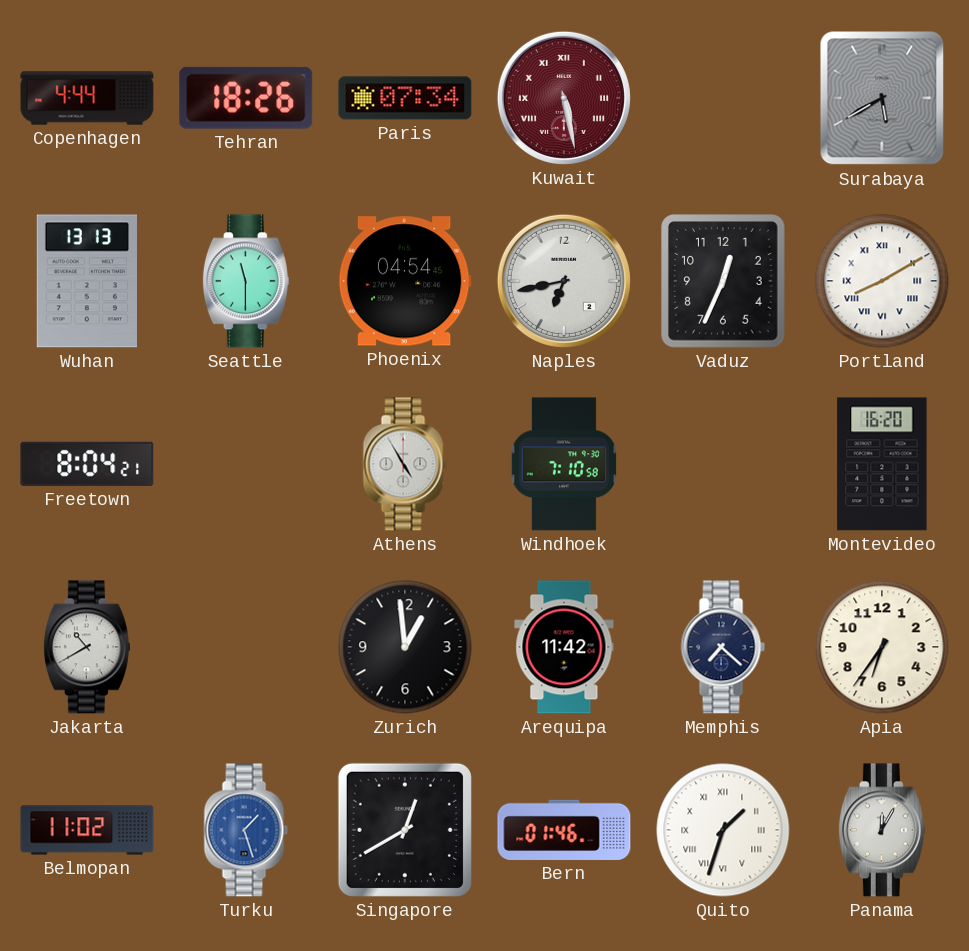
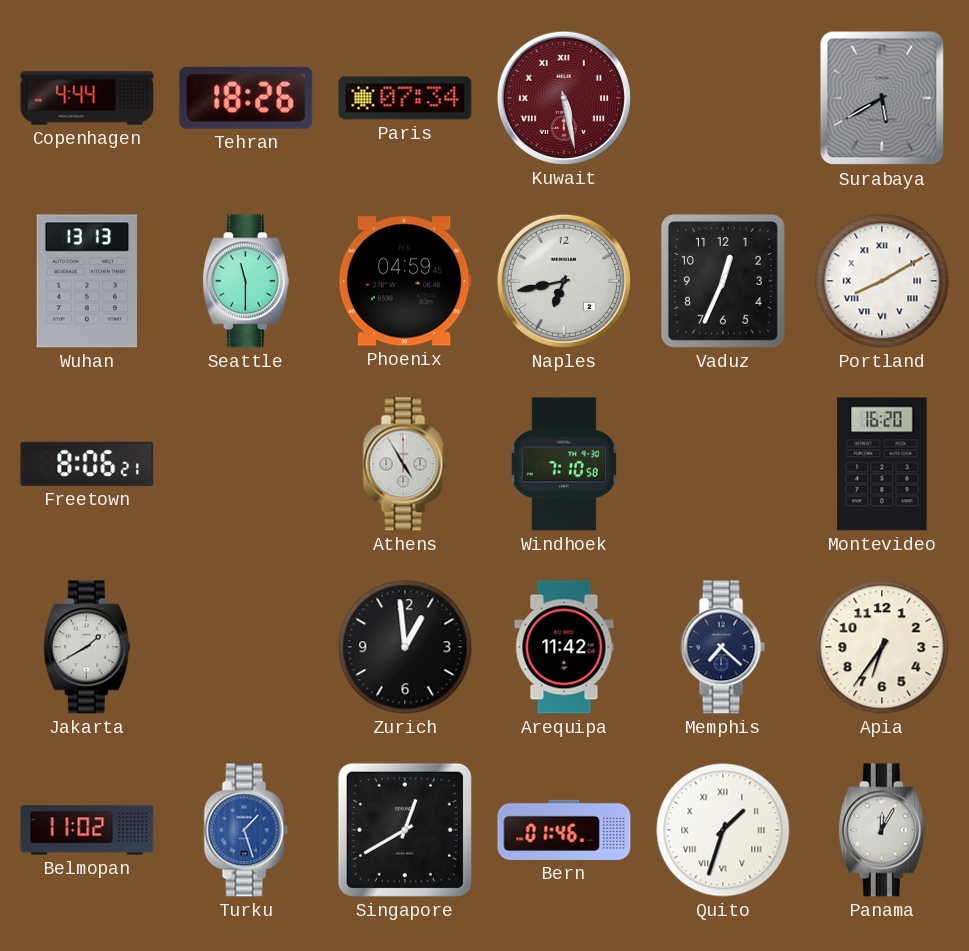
Phoenix: 04:54 -> 04:59 (405, 281)
Freetown: 8:04 -> 8:06 (87, 464)
Jakarta: 10:40 -> 1:40 (87, 647)
